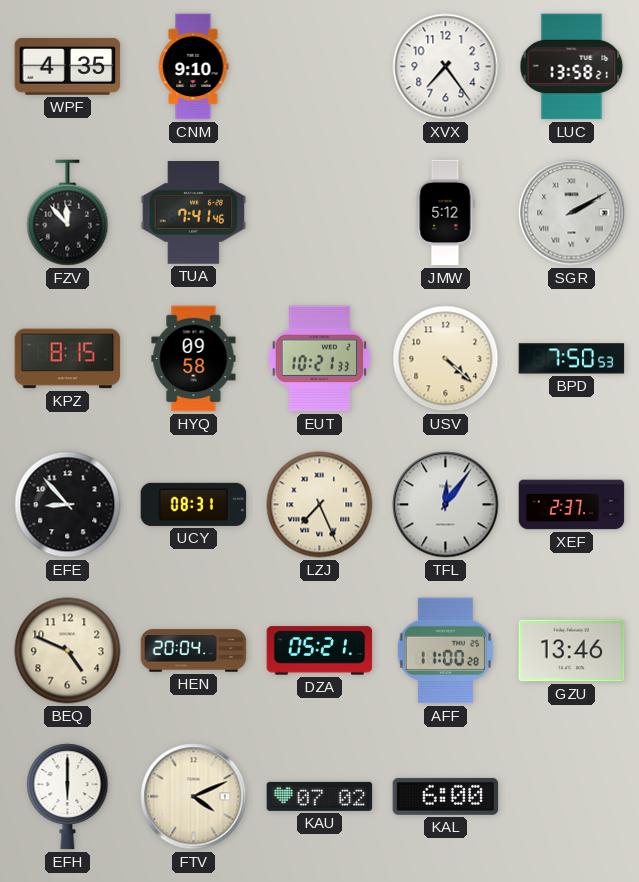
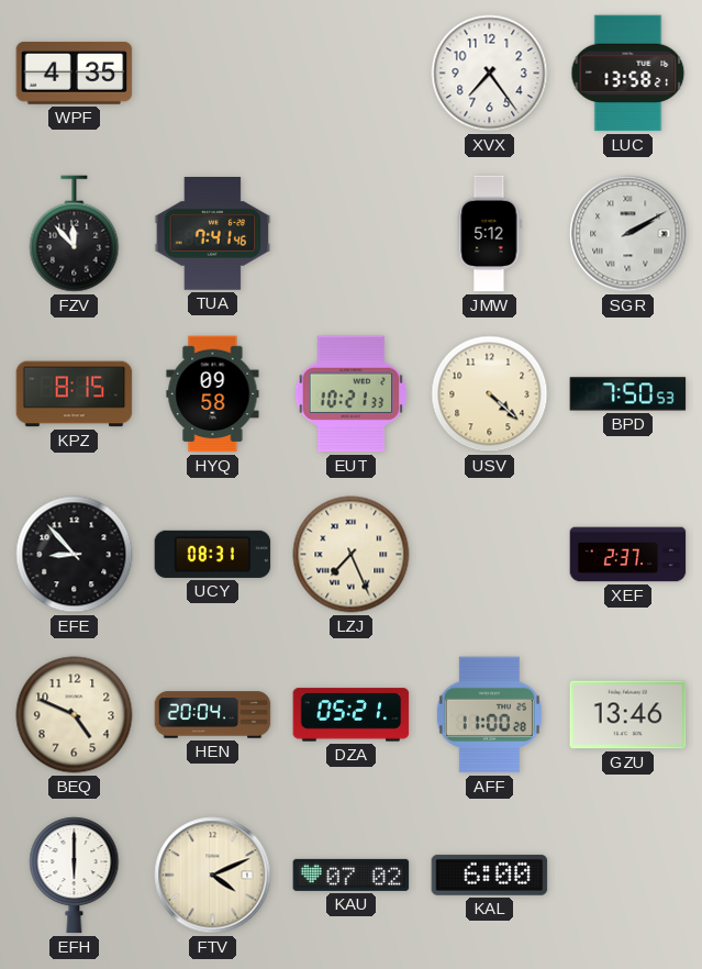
CNM: 9:10 -> none (193, 67)
TFL: 12:06 -> none (446, 505)
